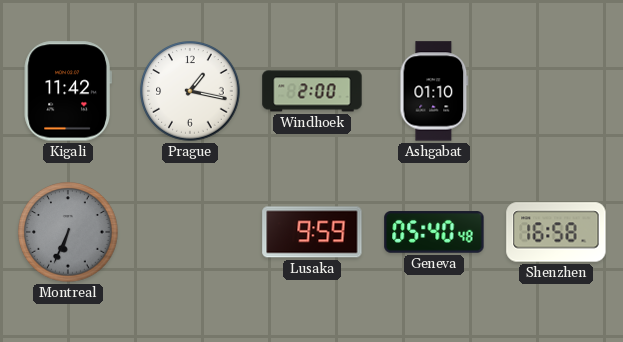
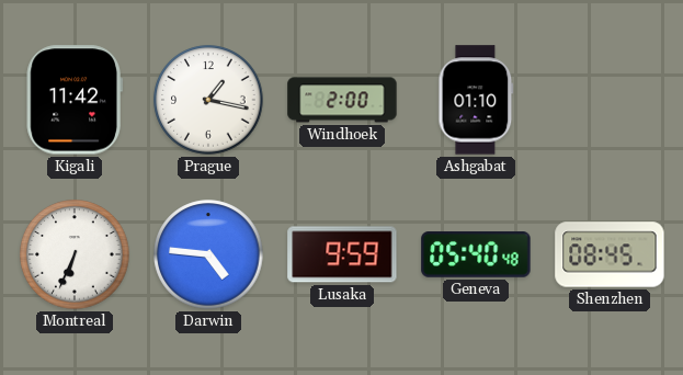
Montreal dial: grey -> white (75, 254)
Darwin: none -> 4:46 (208, 254)
Shenzhen: 16:58 -> 08:45 (610, 254)
